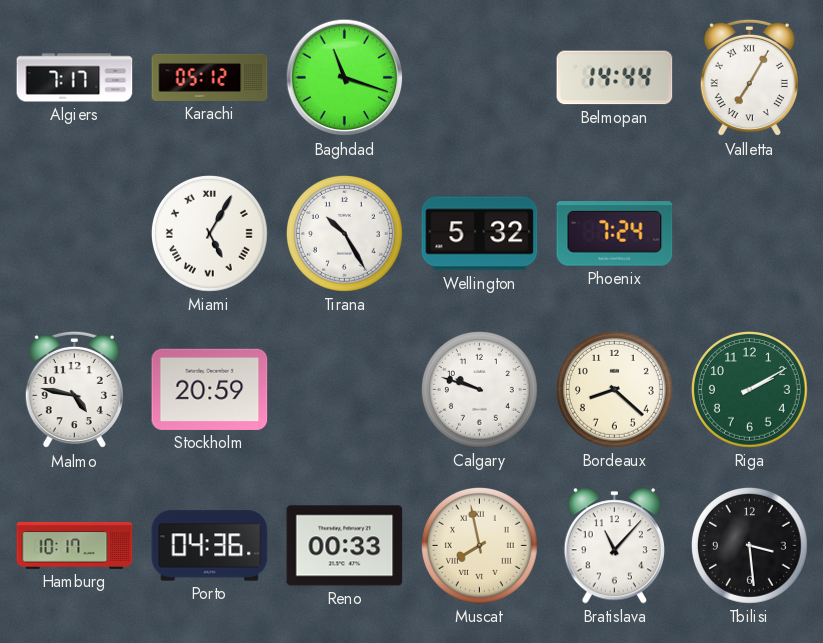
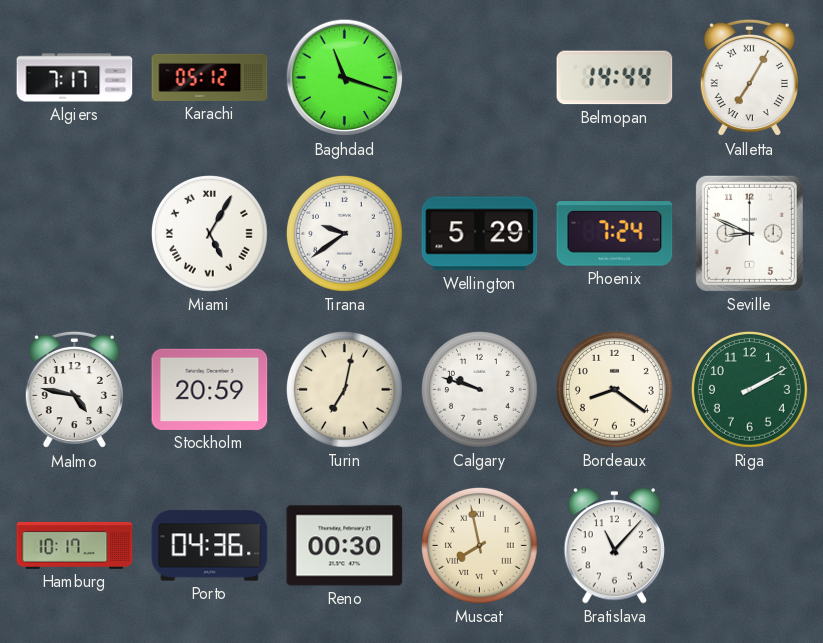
Tirana: 10:25 -> 9:39 (344, 233)
Wellington: 5:32 -> 5:29 (480, 234)
Seville: none -> 8:49 (749, 233)
Turin: none -> 7:02 (344, 389)
Bordeaux: 8:22 -> 8:21 (614, 389)
Reno: 00:33 -> 00:30 (345, 546)
Tbilisi: 3:29 -> none (749, 545)
